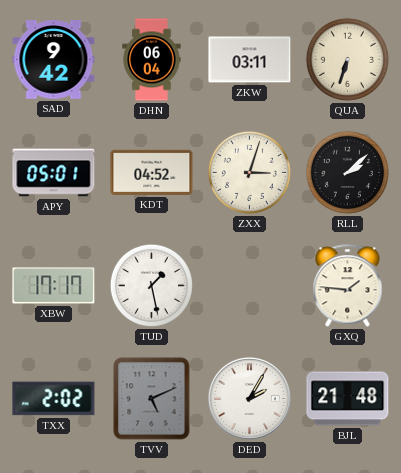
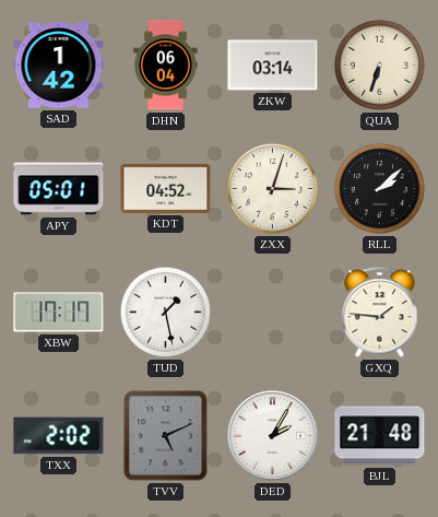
SAD: 9:42 -> 1:42 (59, 66)
ZKW: 03:11 -> 03:14 (273, 66)
